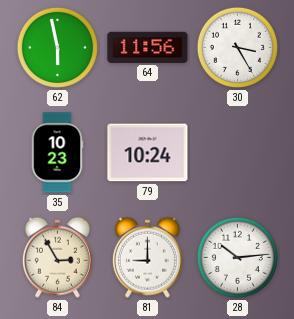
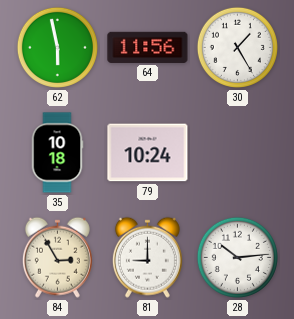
30: 3:25 -> 1:25 (237, 47)
35: 10:23 -> 10:18 (57, 153)
